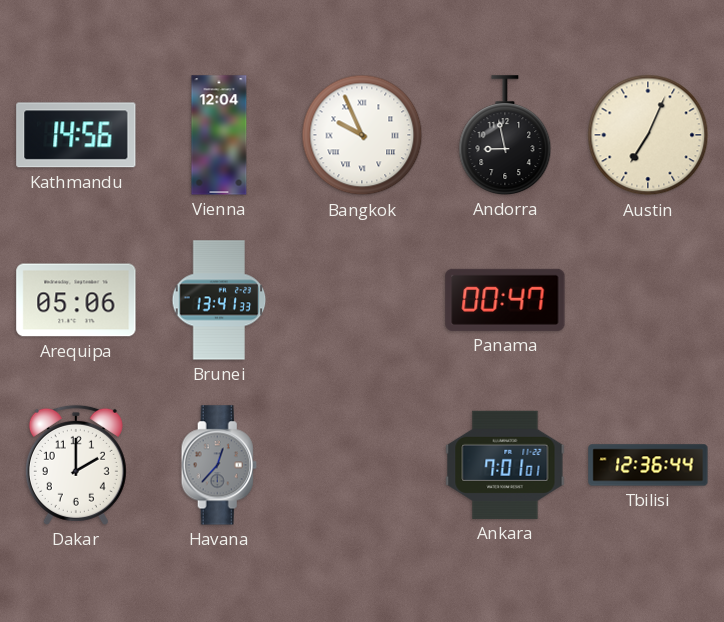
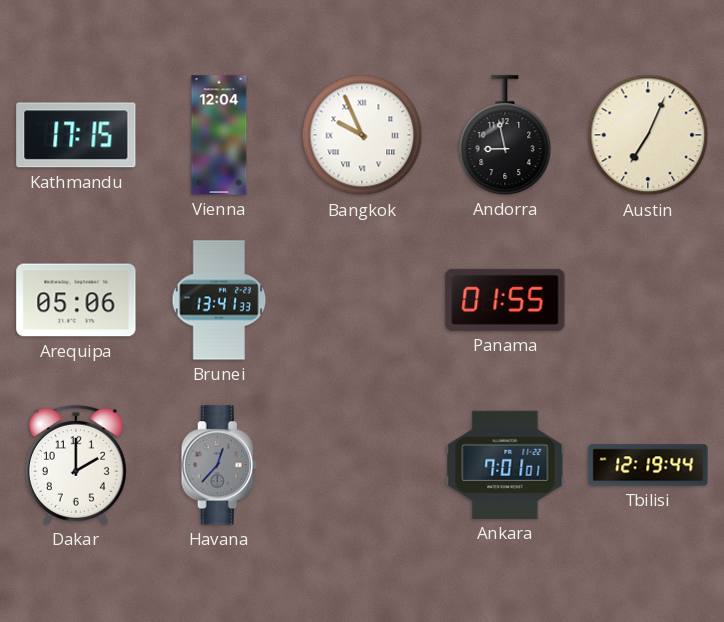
Kathmandu: 14:56 -> 17:15 (76, 135)
Panama: 00:47 -> 01:55 (505, 300)
Tbilisi: 12:36 -> 12:19 (648, 465)
